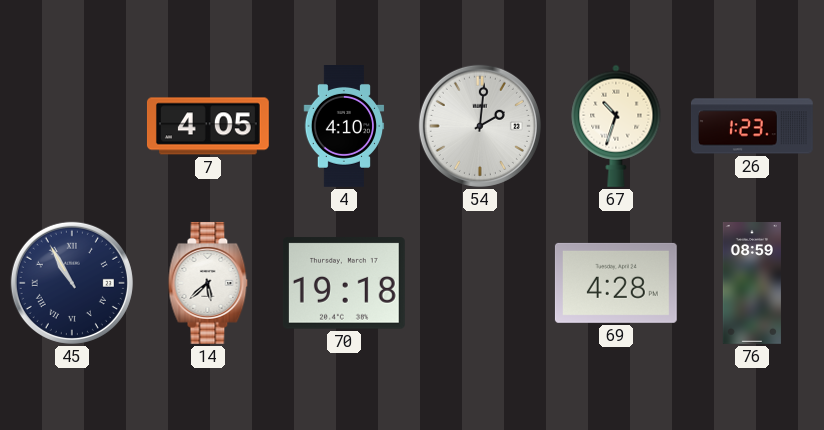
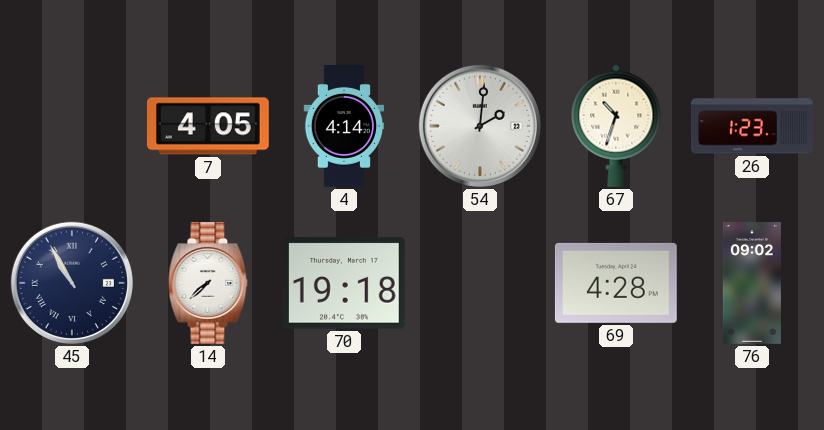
4: 4:10 -> 4:14 (344, 127)
14: 5:38 -> 7:38 (208, 283)
76: 08:59 -> 09:02 (752, 284)
